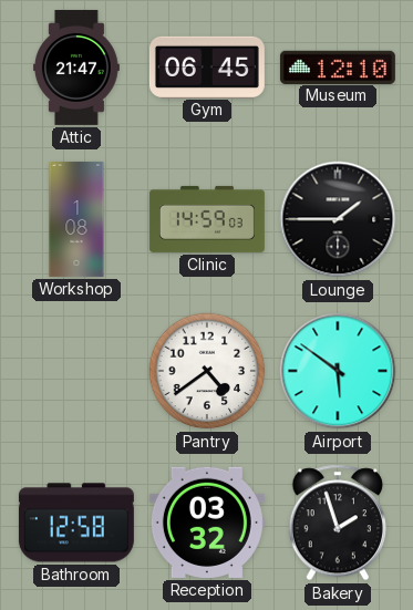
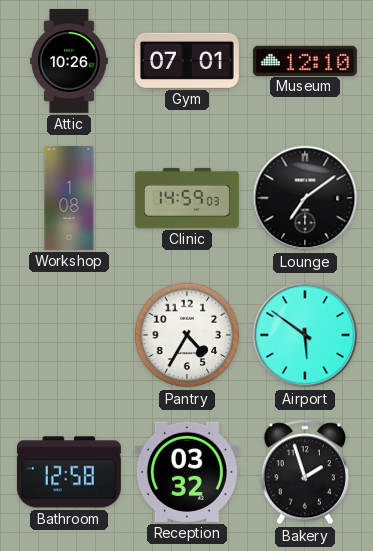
Attic: 21:47 -> 10:26 (70, 61)
Gym: 06:45 -> 07:01 (187, 60)
Lounge: 1:45 -> 7:09 (305, 198)
Pantry: 4:39 -> 4:35 (187, 335)
